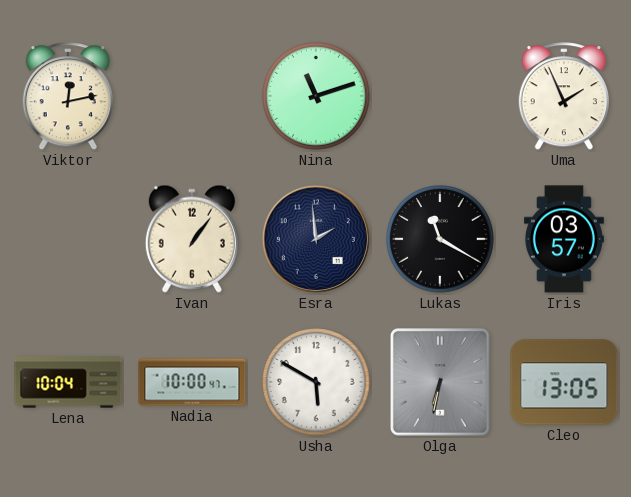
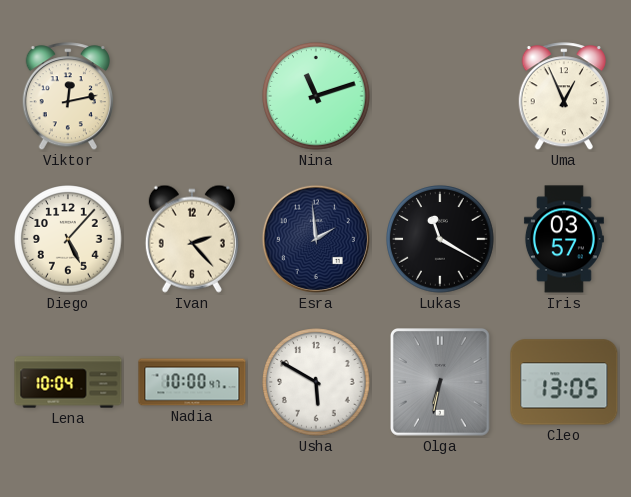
Uma: 1:56 -> 12:56 (564, 97)
Diego: none -> 5:07 (68, 239)
Ivan: 1:06 -> 2:23 (192, 239)
